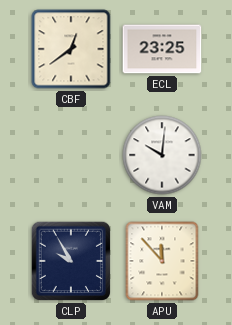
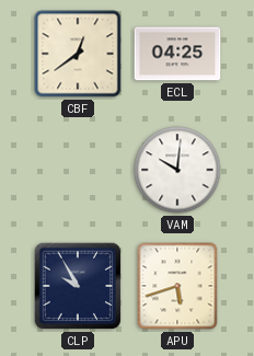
ECL: 23:25 -> 04:25 (177, 54)
APU: 11:53 -> 5:42 (177, 286)
